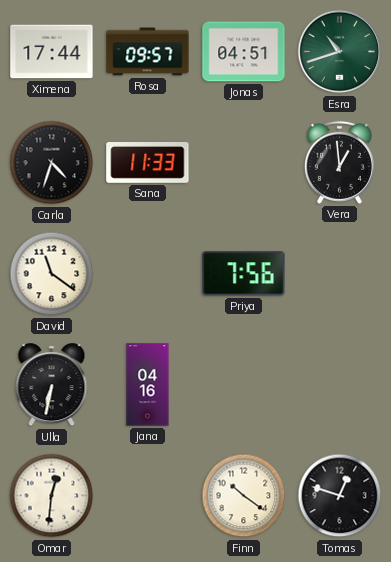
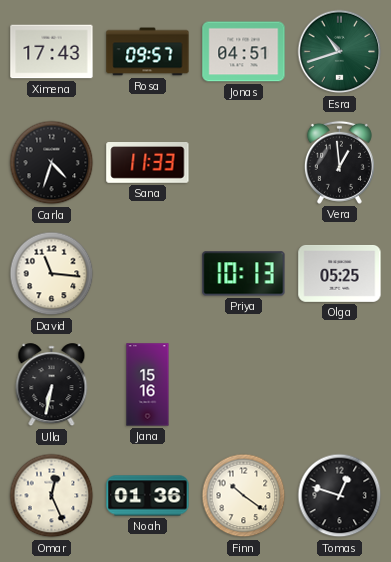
Ximena: 17:44 -> 17:43 (52, 52)
David: 11:21 -> 11:16 (52, 274)
Priya: 7:56 -> 10:13 (244, 274)
Olga: none -> 05:25 (340, 273)
Jana: 04:16 -> 15:16 (148, 385)
Omar: 12:31 -> 12:26 (52, 496)
Noah: none -> 01:36 (148, 496)
